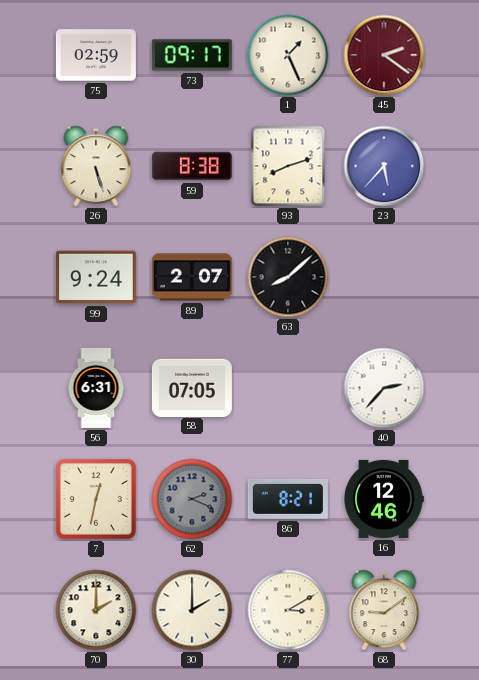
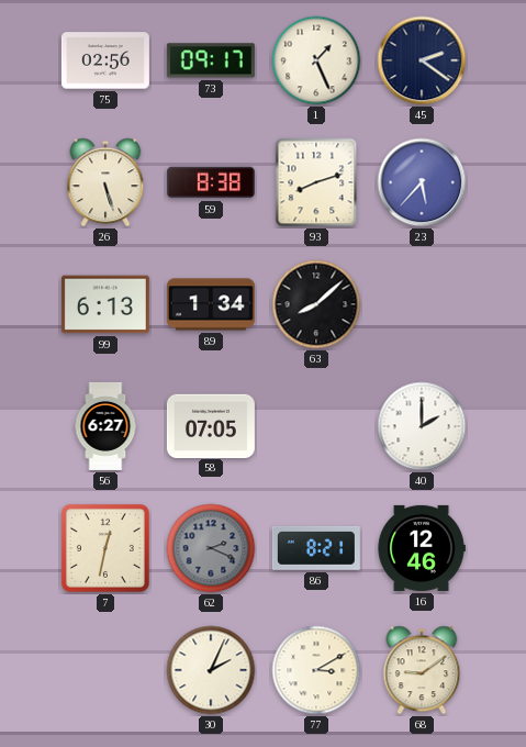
75: 02:59 -> 02:56 (105, 60)
45 dial: burgundy -> navy (422, 60)
99: 9:24 -> 6:13 (105, 304)
89: 2:07 -> 1:34 (211, 304)
56: 6:31 -> 6:27 (105, 426)
40: 2:37 -> 2:00 (422, 426)
70: 2:00 -> none (96, 610)
30: 2:00 -> 2:04 (211, 670)
